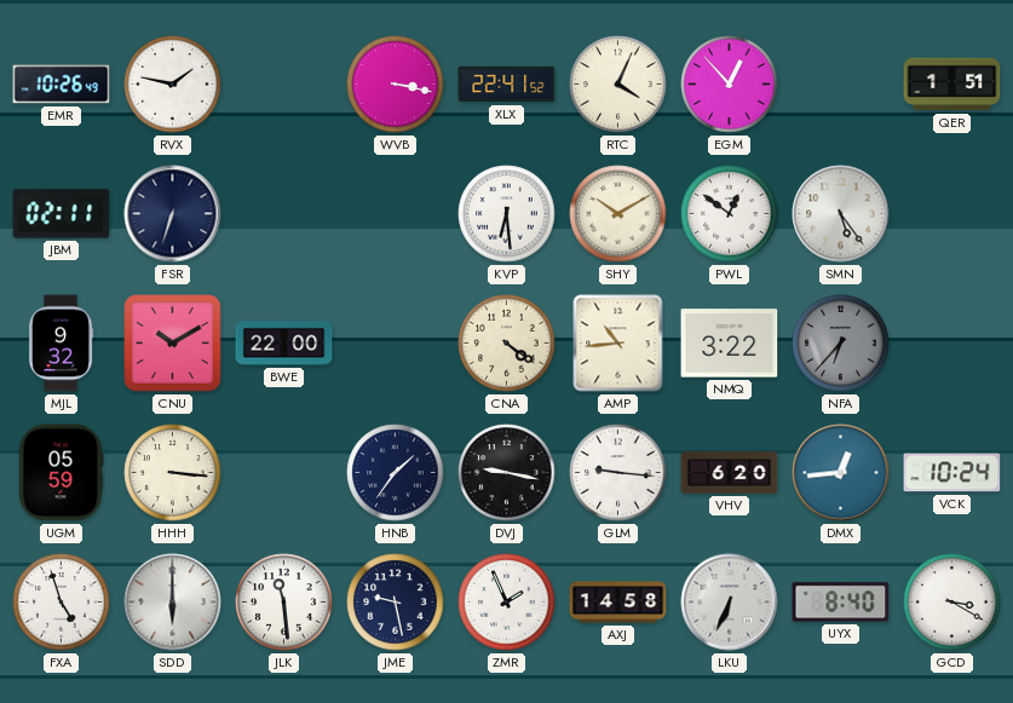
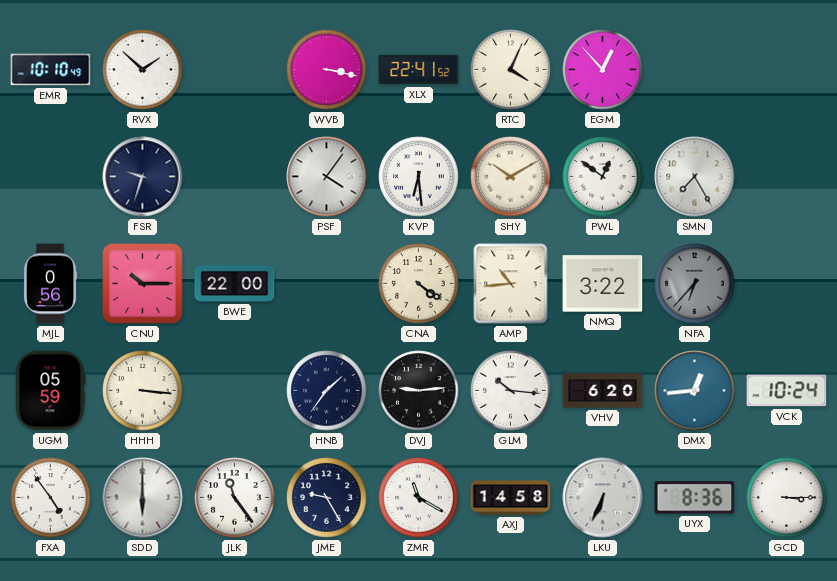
EMR: 10:26 -> 10:10 (51, 70)
RVX: 1:47 -> 1:52 (143, 70)
QER: 1:51 -> none (952, 85)
JBM: 02:11 -> none (62, 214)
FSR: 6:33 -> 9:33 (143, 177)
PSF: none -> 4:06 (327, 177)
SMN: 5:24 -> 7:25 (695, 177)
MJL: 9:32 -> 0:56 (50, 284)
CNU: 10:10 -> 10:15 (143, 284)
DVJ: 9:17 -> 9:14 (419, 391)
GLM: 9:16 -> 10:16 (511, 391)
FXA: 4:57 -> 4:54 (51, 498)
JLK: 11:29 -> 11:24 (235, 498)
JME: 9:28 -> 9:25 (327, 498)
ZMR: 1:56 -> 11:20 (419, 498)
UYX: 8:40 -> 8:36 (695, 498)
GCD: 3:20 -> 3:15 (787, 498)
